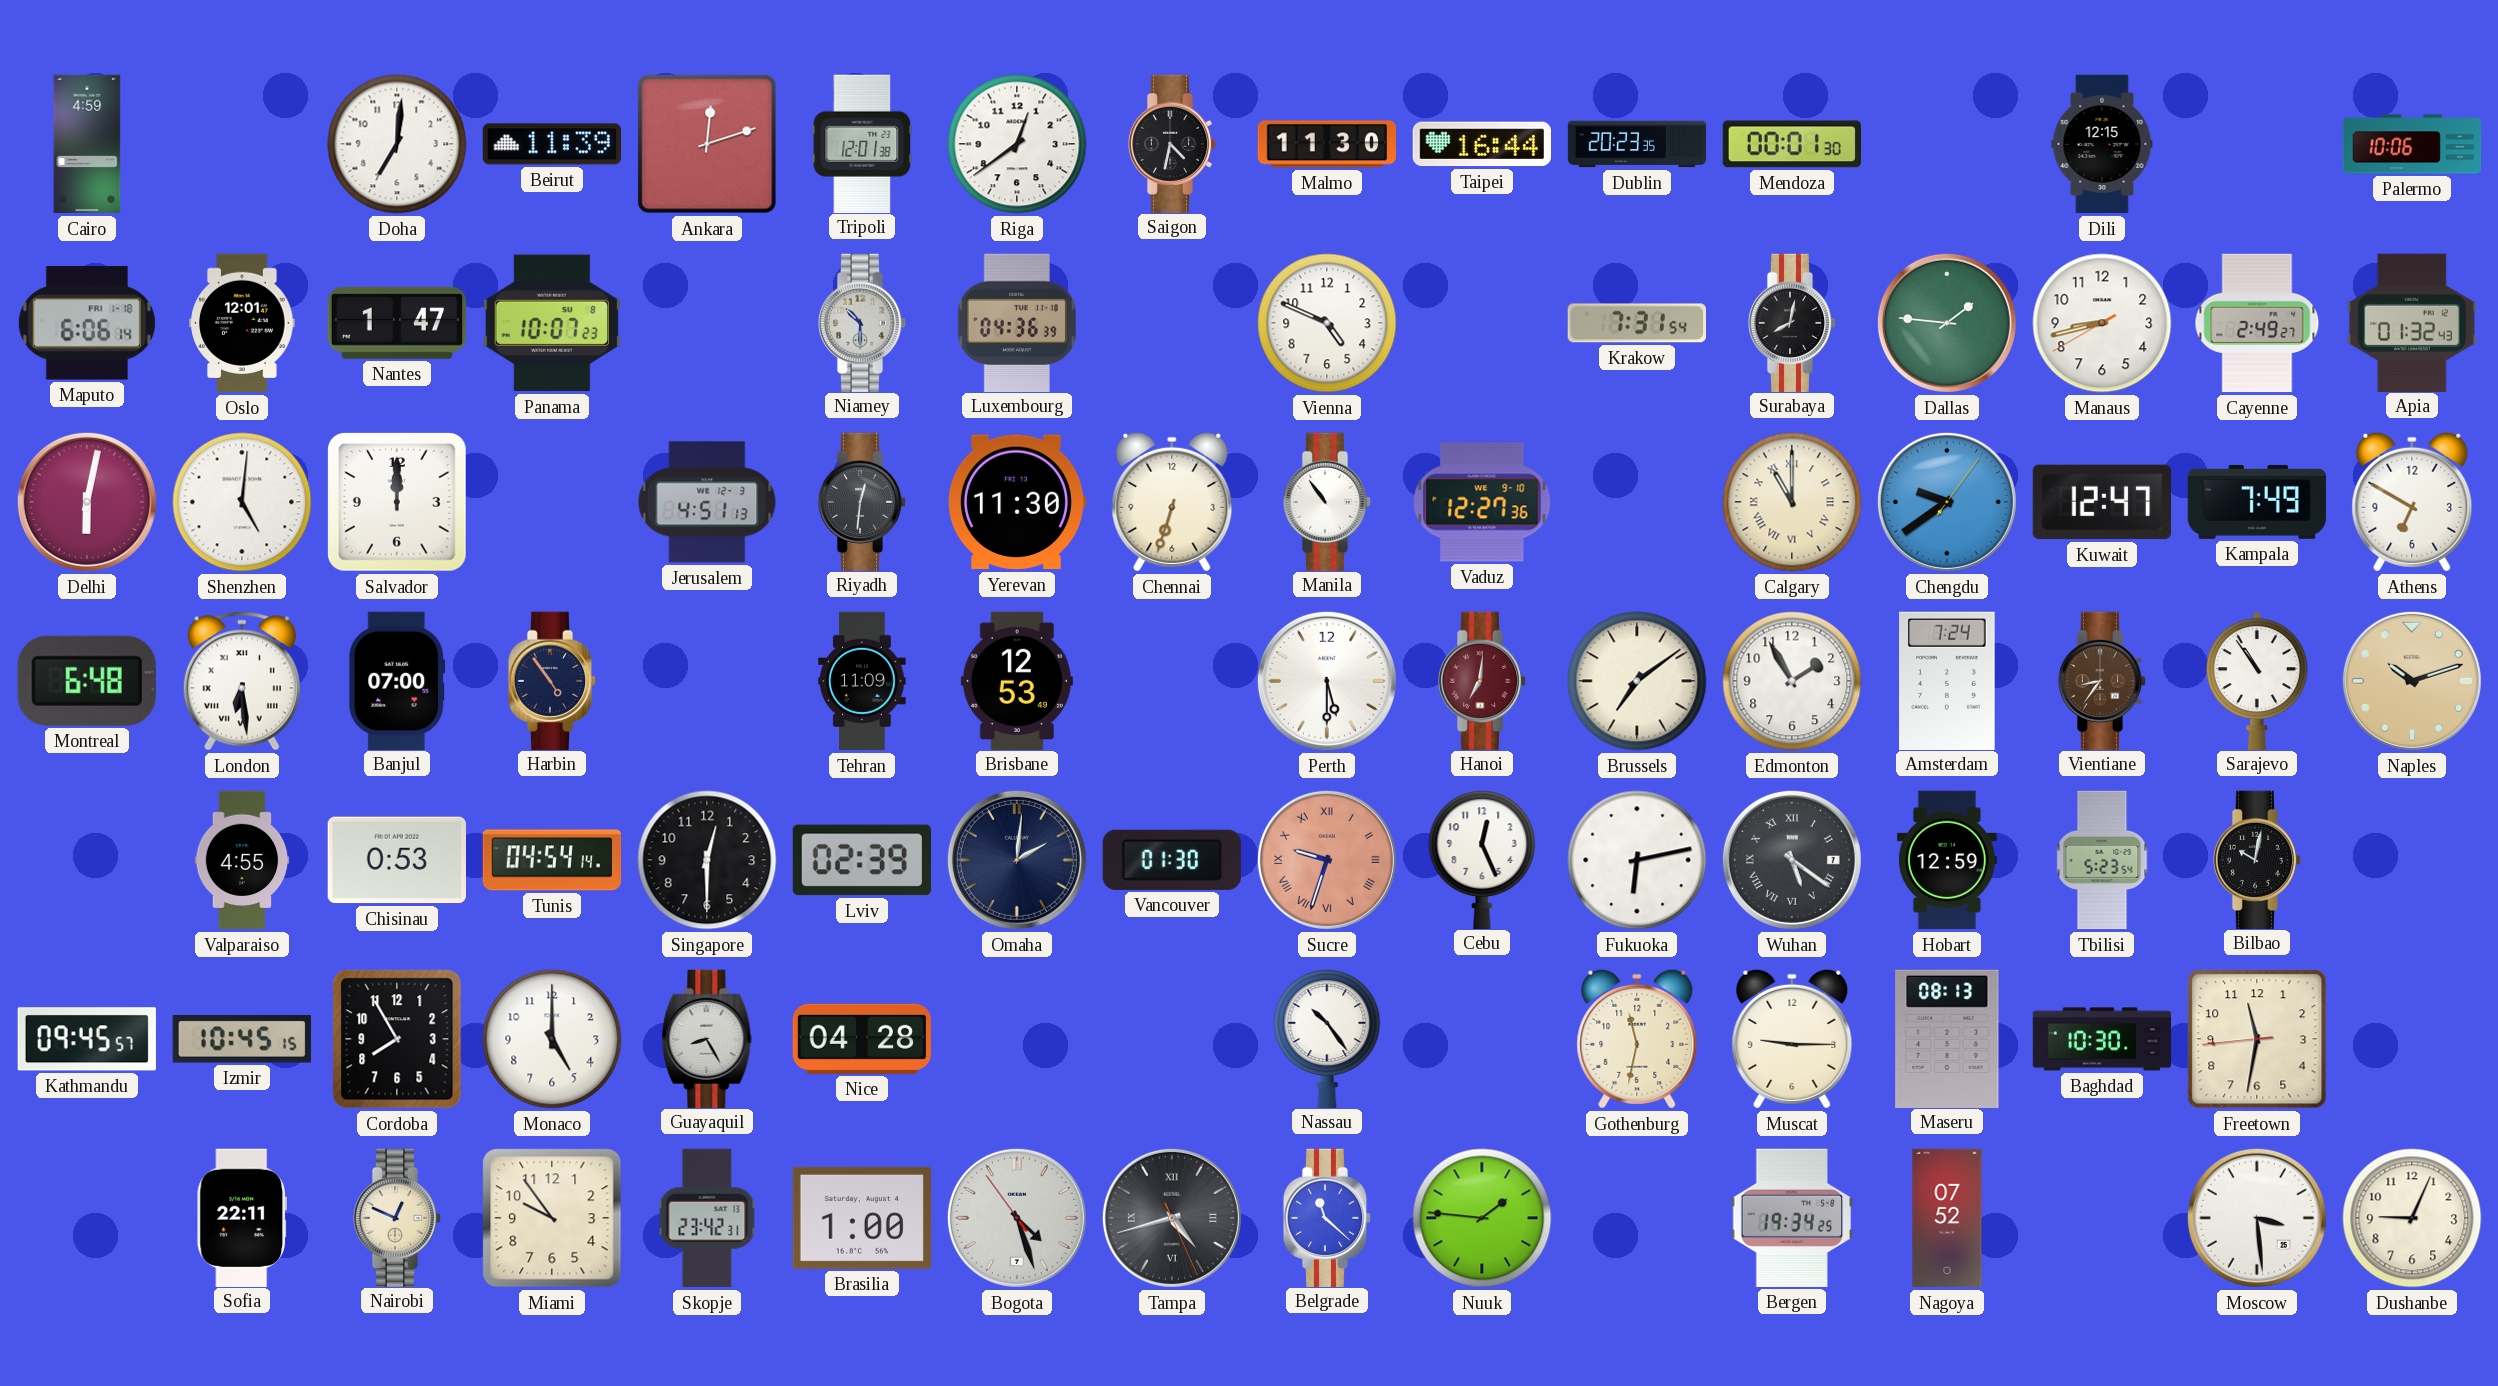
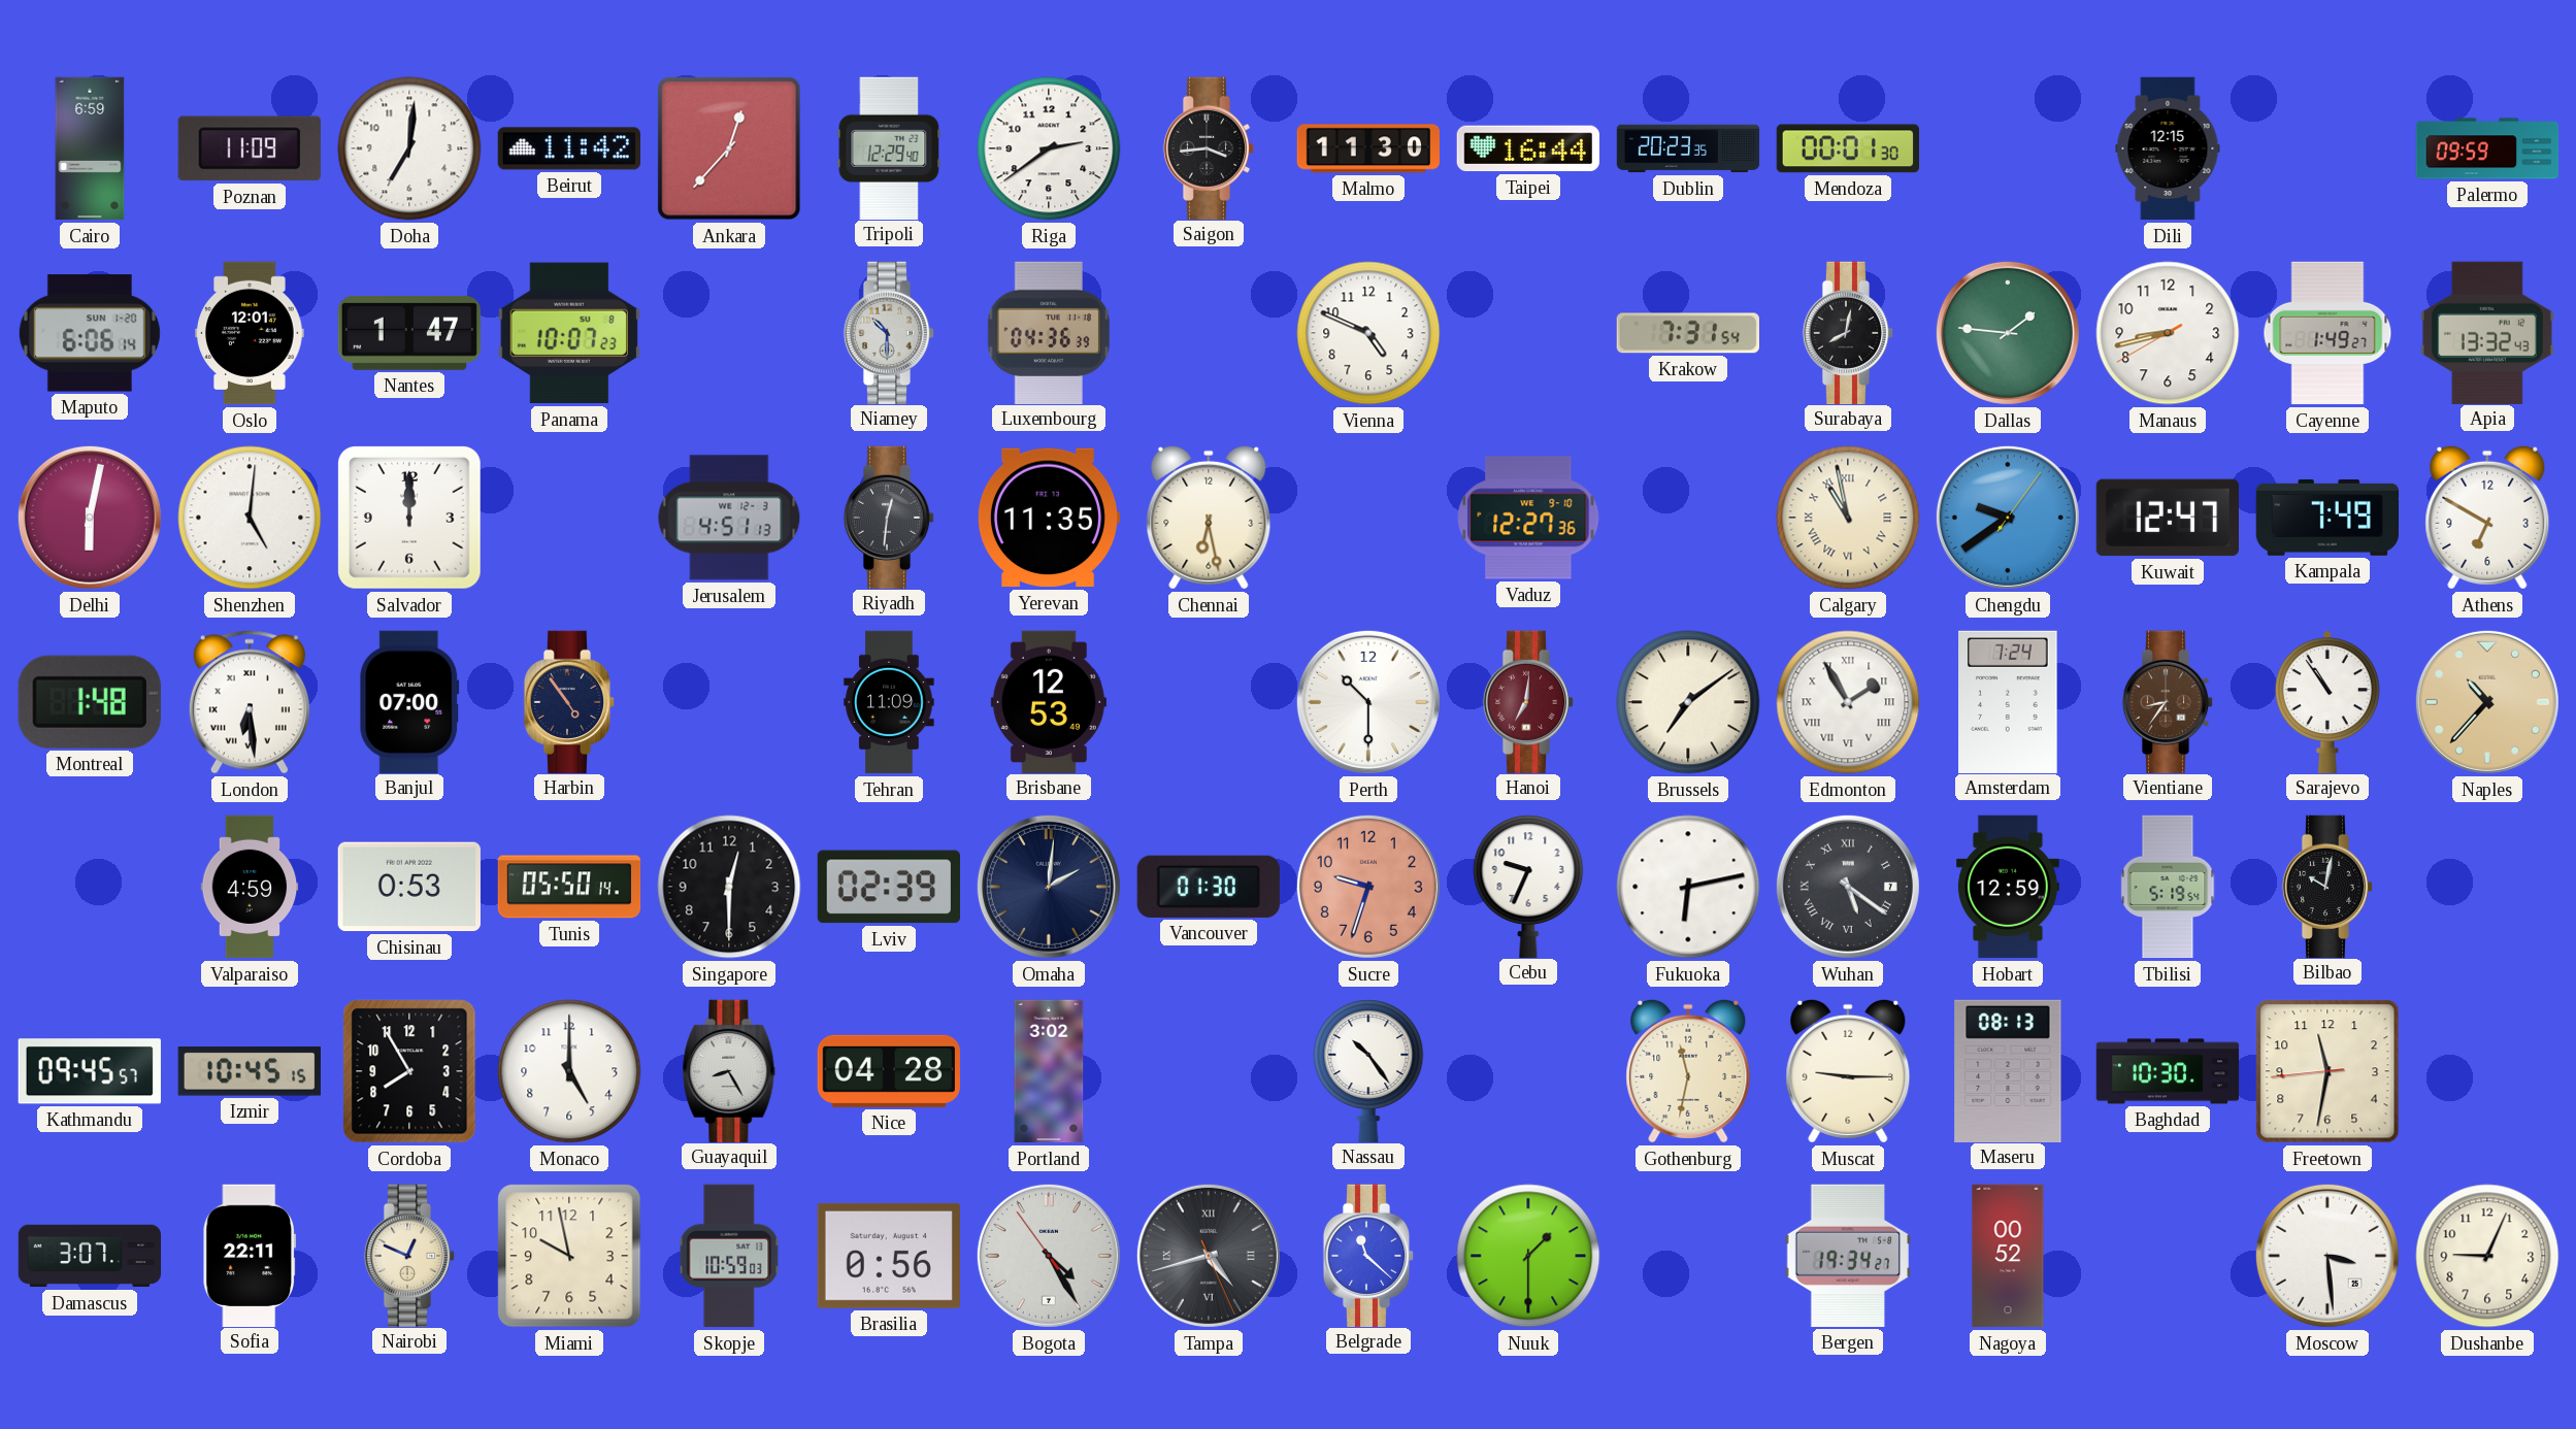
Cairo: 4:59 -> 6:59 (90, 148)
Poznan: none -> 11:09 (250, 148)
Beirut: 11:39 -> 11:42 (568, 148)
Ankara: 12:12 -> 12:37 (729, 148)
Tripoli: 12:01 -> 12:29 (889, 147)
Riga: 12:39 -> 2:39 (1049, 148)
Saigon: 4:32 -> 3:44 (1209, 147)
Palermo: 10:06 -> 09:59 (2487, 148)
Maputo date: FRI 1-18 -> SUN 1-20 (90, 333)
Cayenne: 2:49 -> 1:49 (2327, 333)
Apia: 01:32 -> 13:32 (2487, 332)
Yerevan: 11:30 -> 11:35 (1048, 518)
Chennai: 6:33 -> 6:28 (1209, 518)
Manila: 10:54 -> none (1327, 501)
Calgary: 11:00 -> 10:58 (1848, 518)
Montreal: 6:48 -> 1:48 (90, 702)
Perth: 5:30 -> 10:30 (1368, 702)
Edmonton numerals: Arabic -> Roman (1848, 702)
Naples: 10:12 -> 10:37 (2487, 702)
Valparaiso: 4:55 -> 4:59 (250, 887)
Tunis: 04:54 -> 05:50 (569, 887)
Sucre numerals: Roman -> Arabic (1368, 887)
Cebu: 12:26 -> 9:34 (1528, 886)
Tbilisi: 5:23 -> 5:19 (2168, 887)
Portland: none -> 3:02 (1049, 1071)
Damascus: none -> 3:07 (90, 1256)
Miami: 9:54 -> 9:58 (569, 1256)
Skopje: 23:42 -> 10:59 (729, 1256)
Brasilia: 1:00 -> 0:56 (889, 1256)
Bogota: 4:26 -> 4:24 (1049, 1256)
Nuuk: 1:46 -> 1:30 (1528, 1256)
Bergen: 19:34:25 -> 19:34:27 (1848, 1256)
Nagoya: 07:52 -> 00:52 (2008, 1256)
